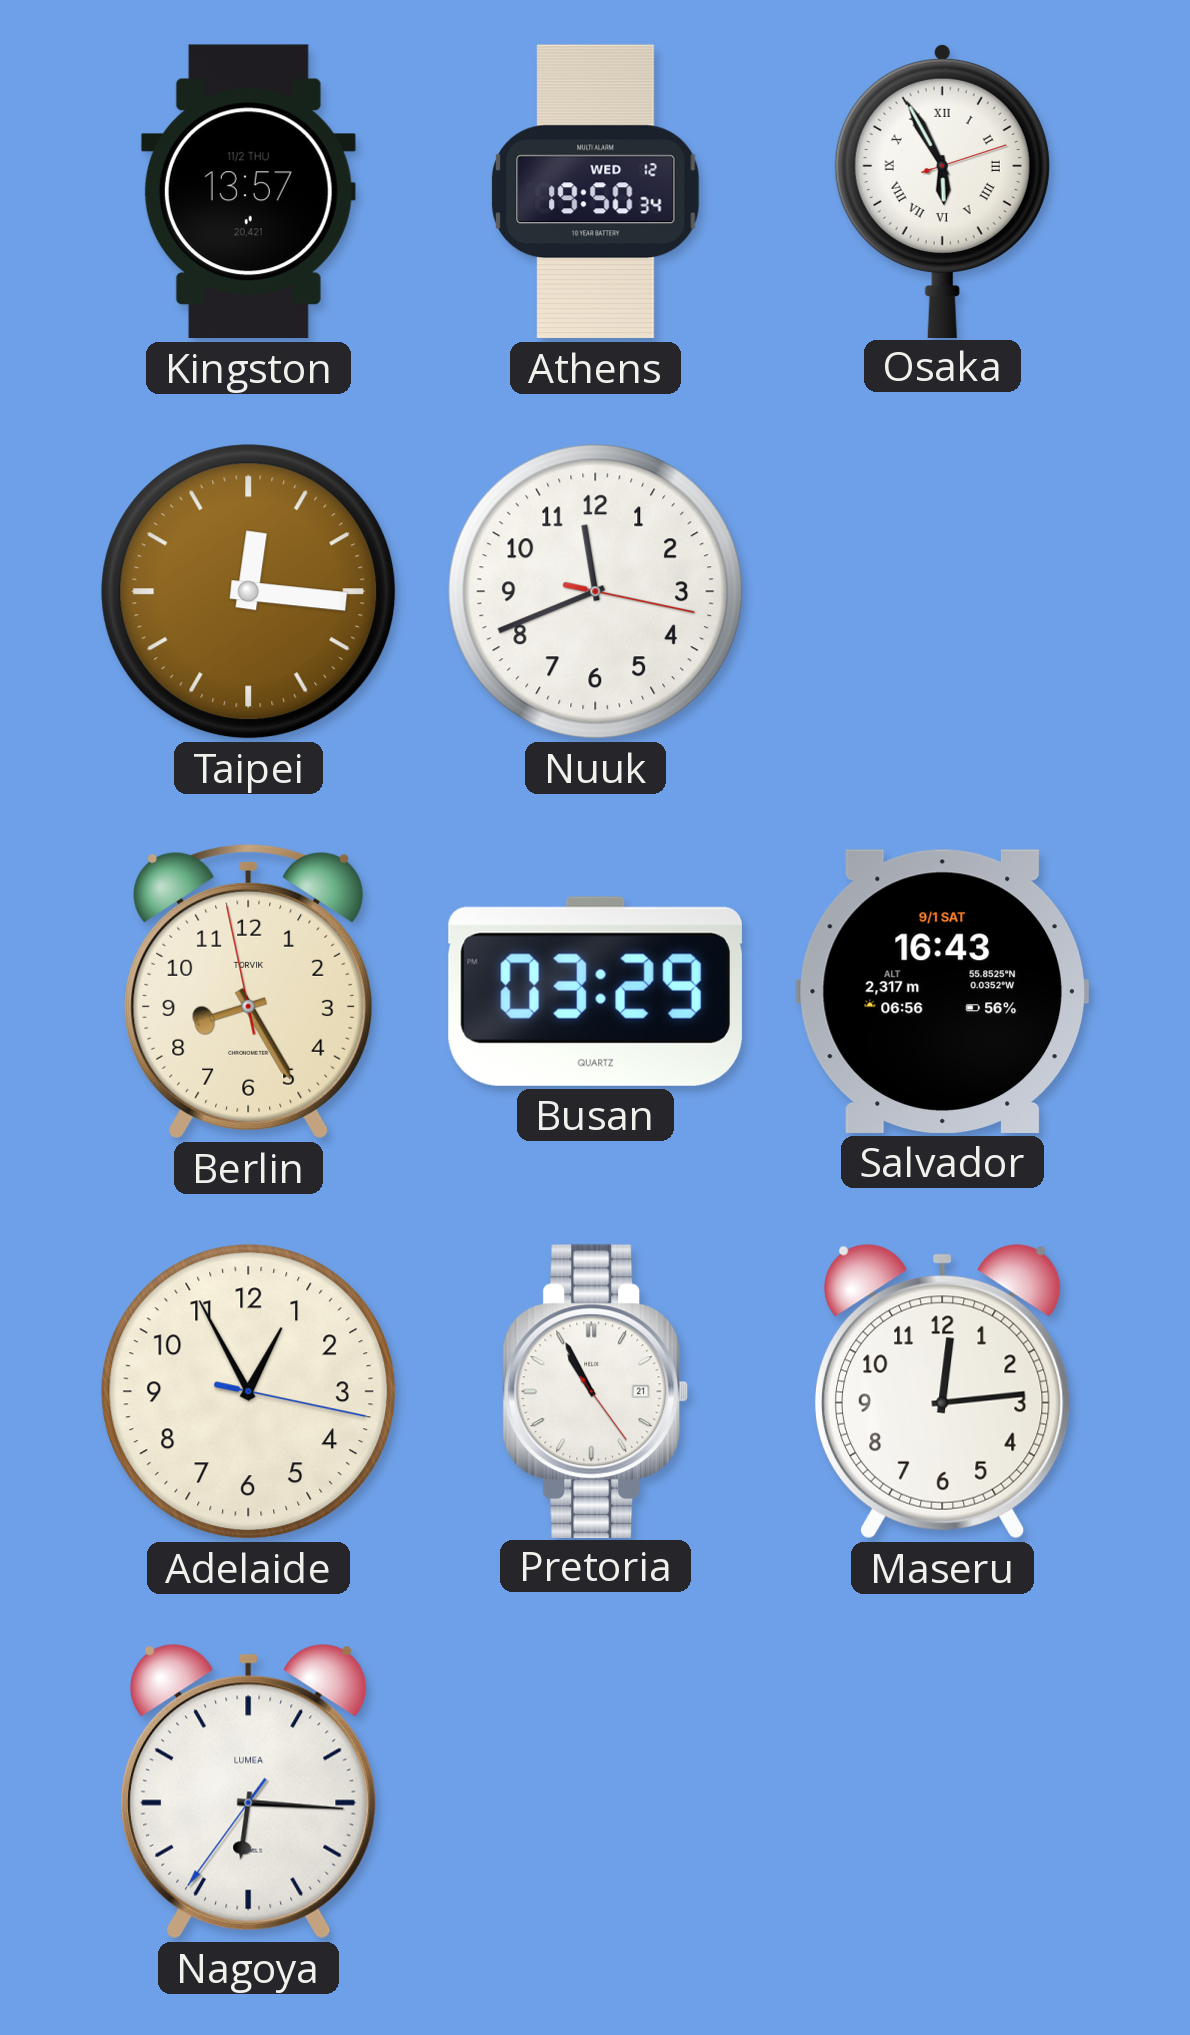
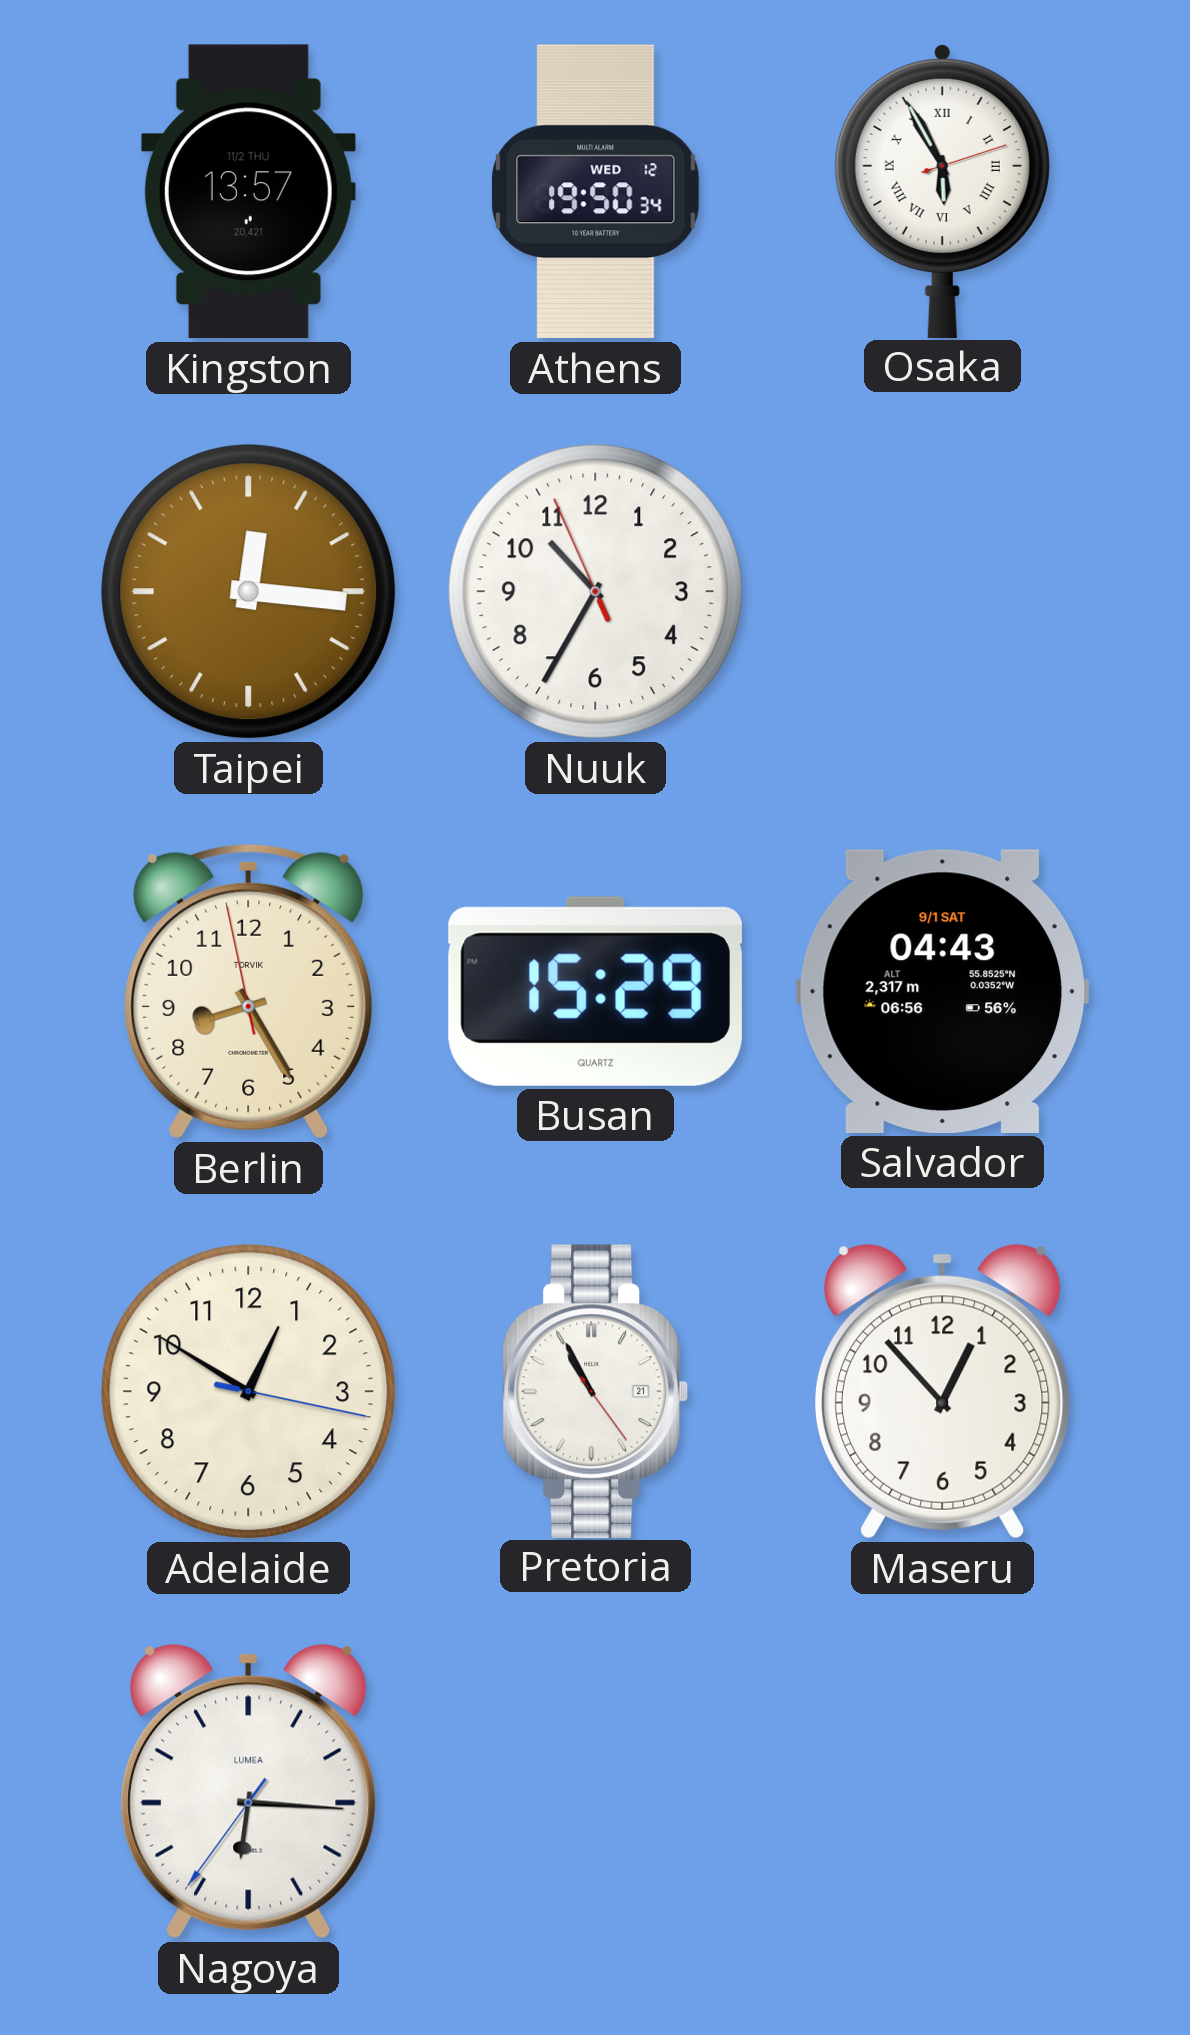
Nuuk: 11:41 -> 10:34 (596, 592)
Busan: 03:29 -> 15:29 (595, 991)
Salvador: 16:43 -> 04:43 (942, 991)
Adelaide: 12:55 -> 12:50 (249, 1392)
Maseru: 12:14 -> 12:53 (942, 1392)
